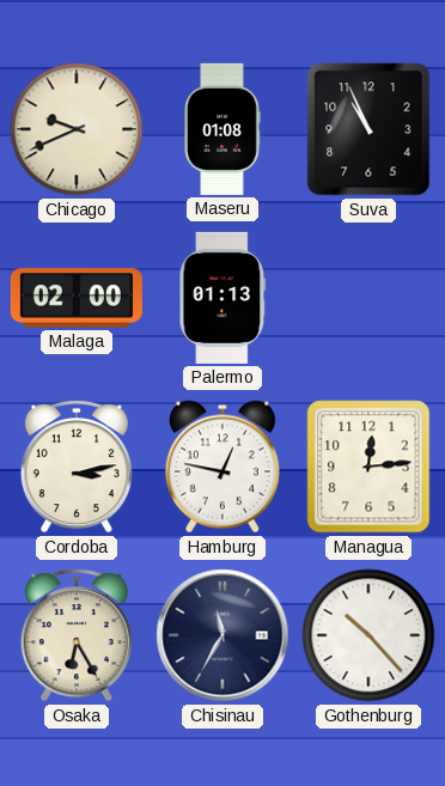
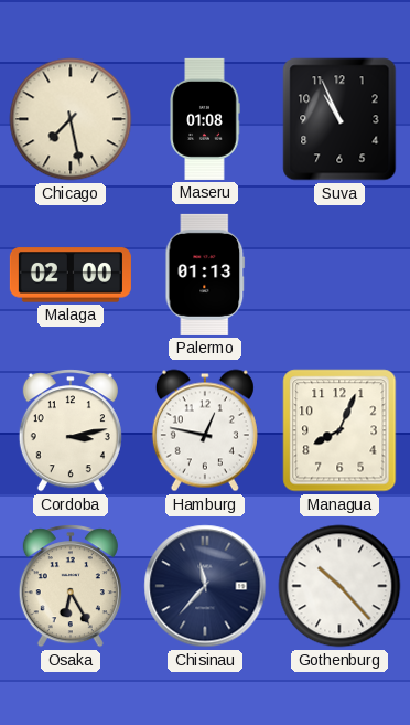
Chicago: 9:41 -> 7:28 (71, 119)
Managua: 12:14 -> 8:04 (339, 430)
Chisinau: 11:35 -> 11:37 (205, 586)
